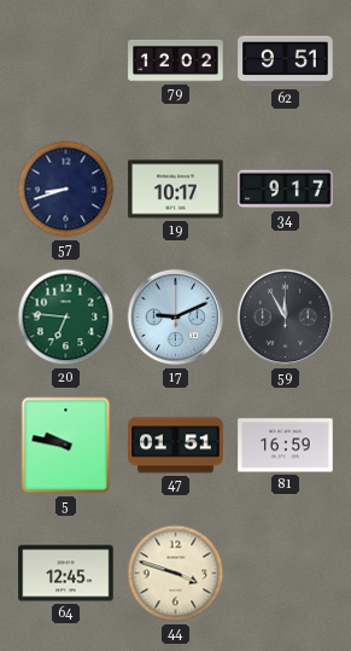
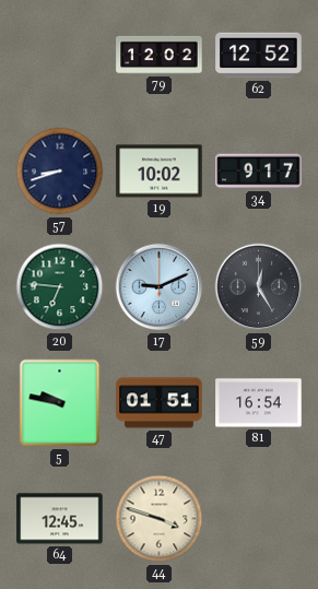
62: 9:51 -> 12:52 (259, 56)
19: 10:17 -> 10:02 (160, 172)
59: 11:55 -> 12:25 (259, 287)
81: 16:59 -> 16:54 (259, 403)
